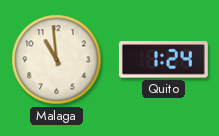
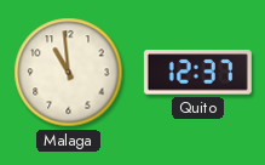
Quito: 1:24 -> 12:37 (197, 73)
